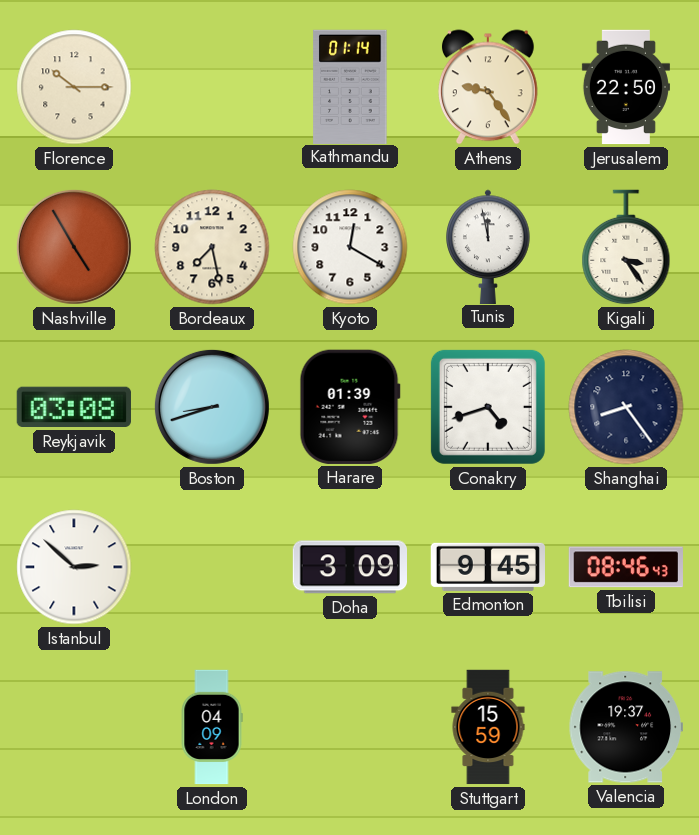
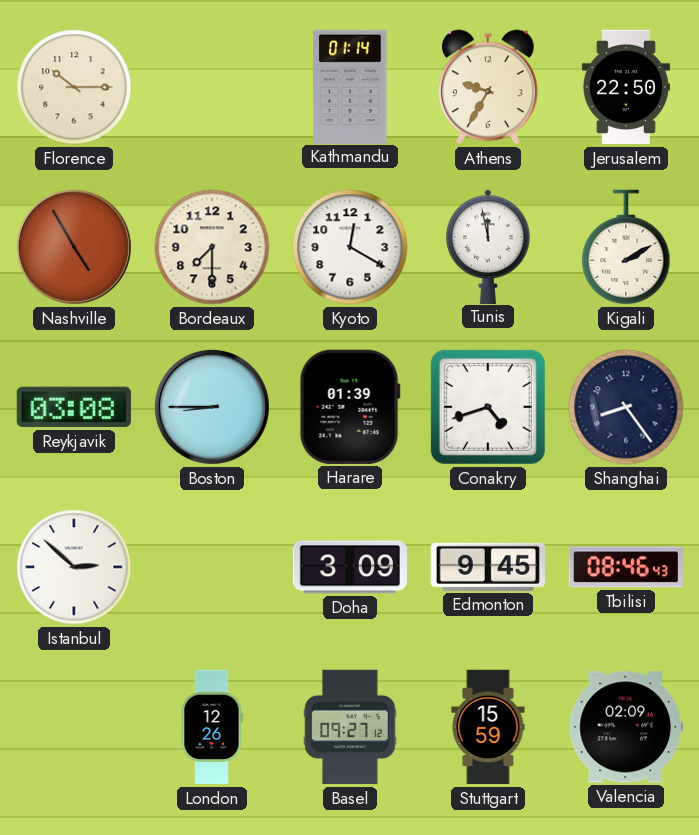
Athens: 9:24 -> 9:35 (489, 87)
Bordeaux: 7:28 -> 7:30 (212, 247)
Kigali: 3:24 -> 2:10 (626, 247)
Boston: 8:42 -> 8:45 (212, 407)
London: 04:09 -> 12:26 (212, 727)
Basel: none -> 09:27 (350, 727)
Valencia: 19:37 -> 02:09 (625, 727)
